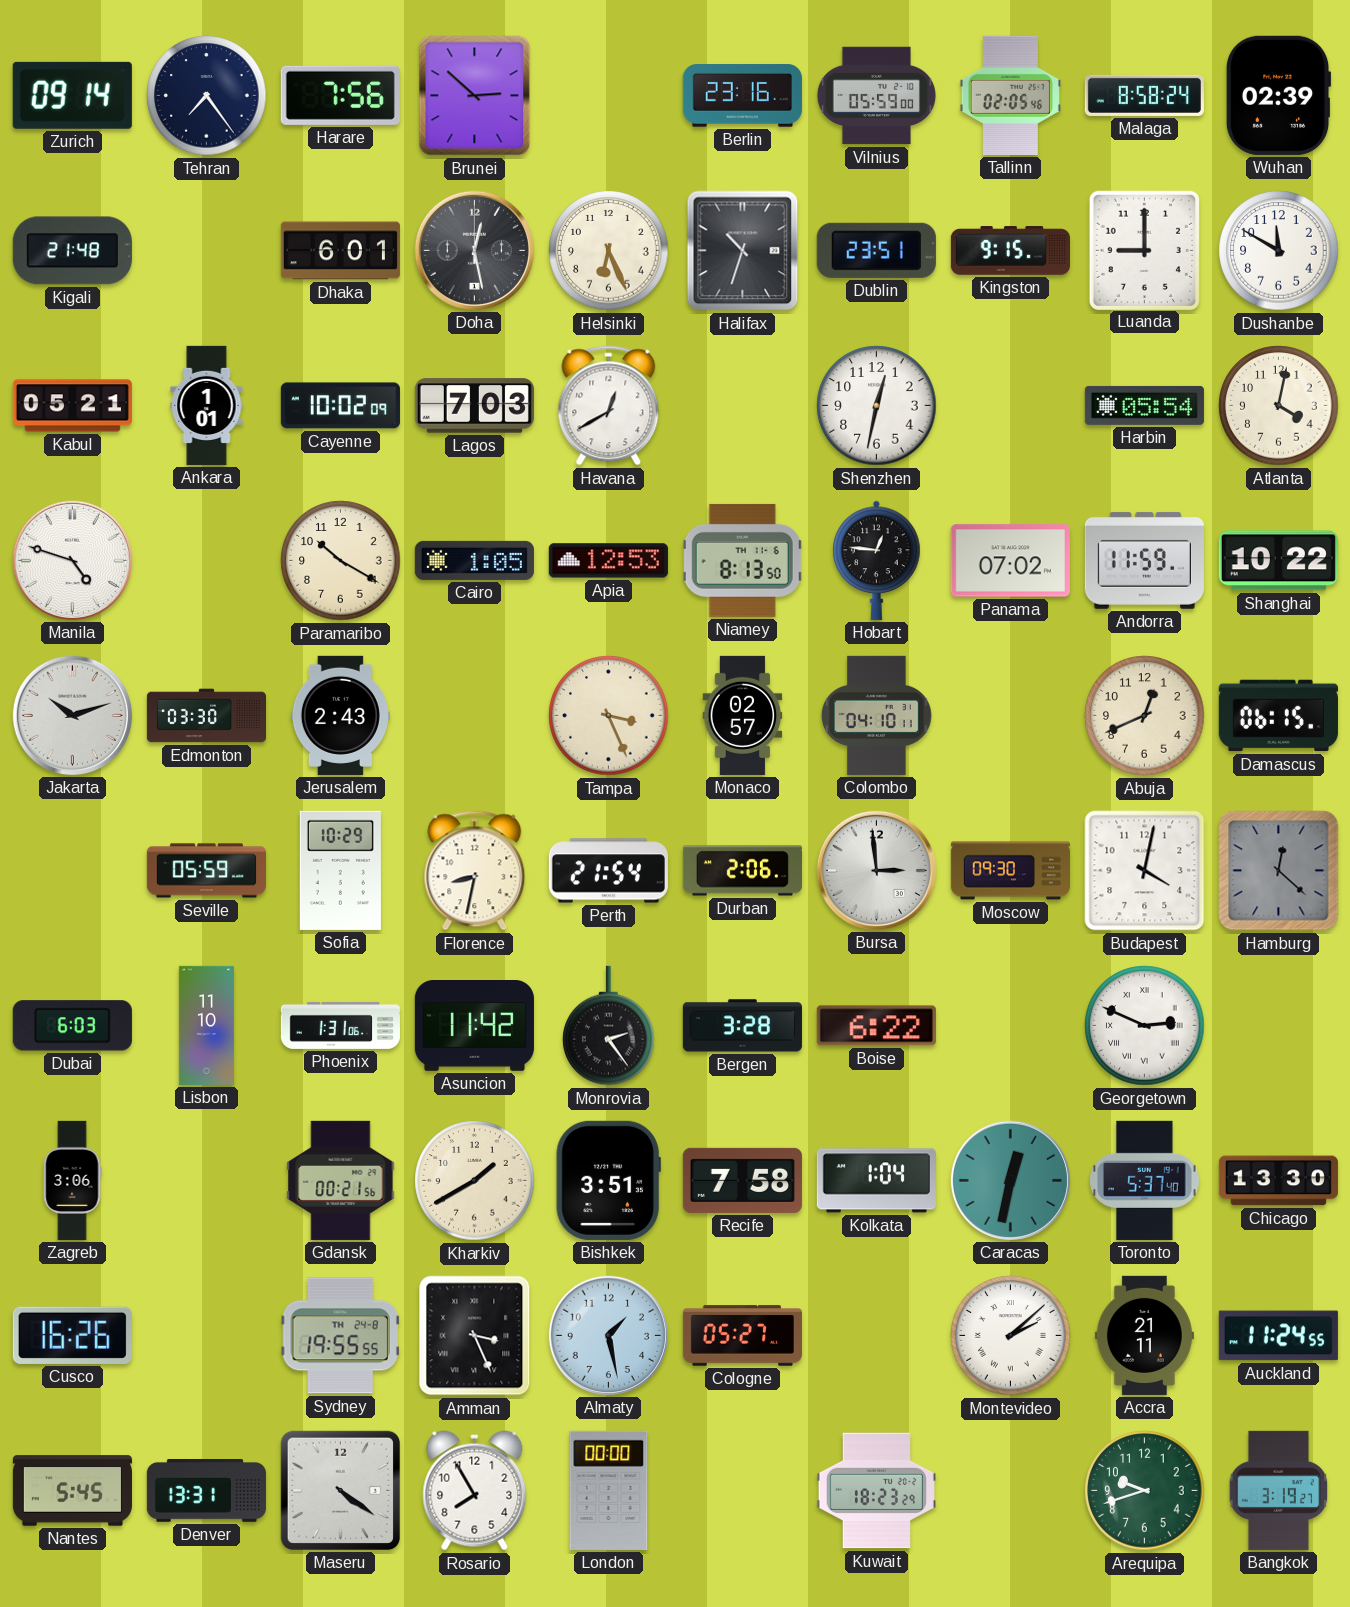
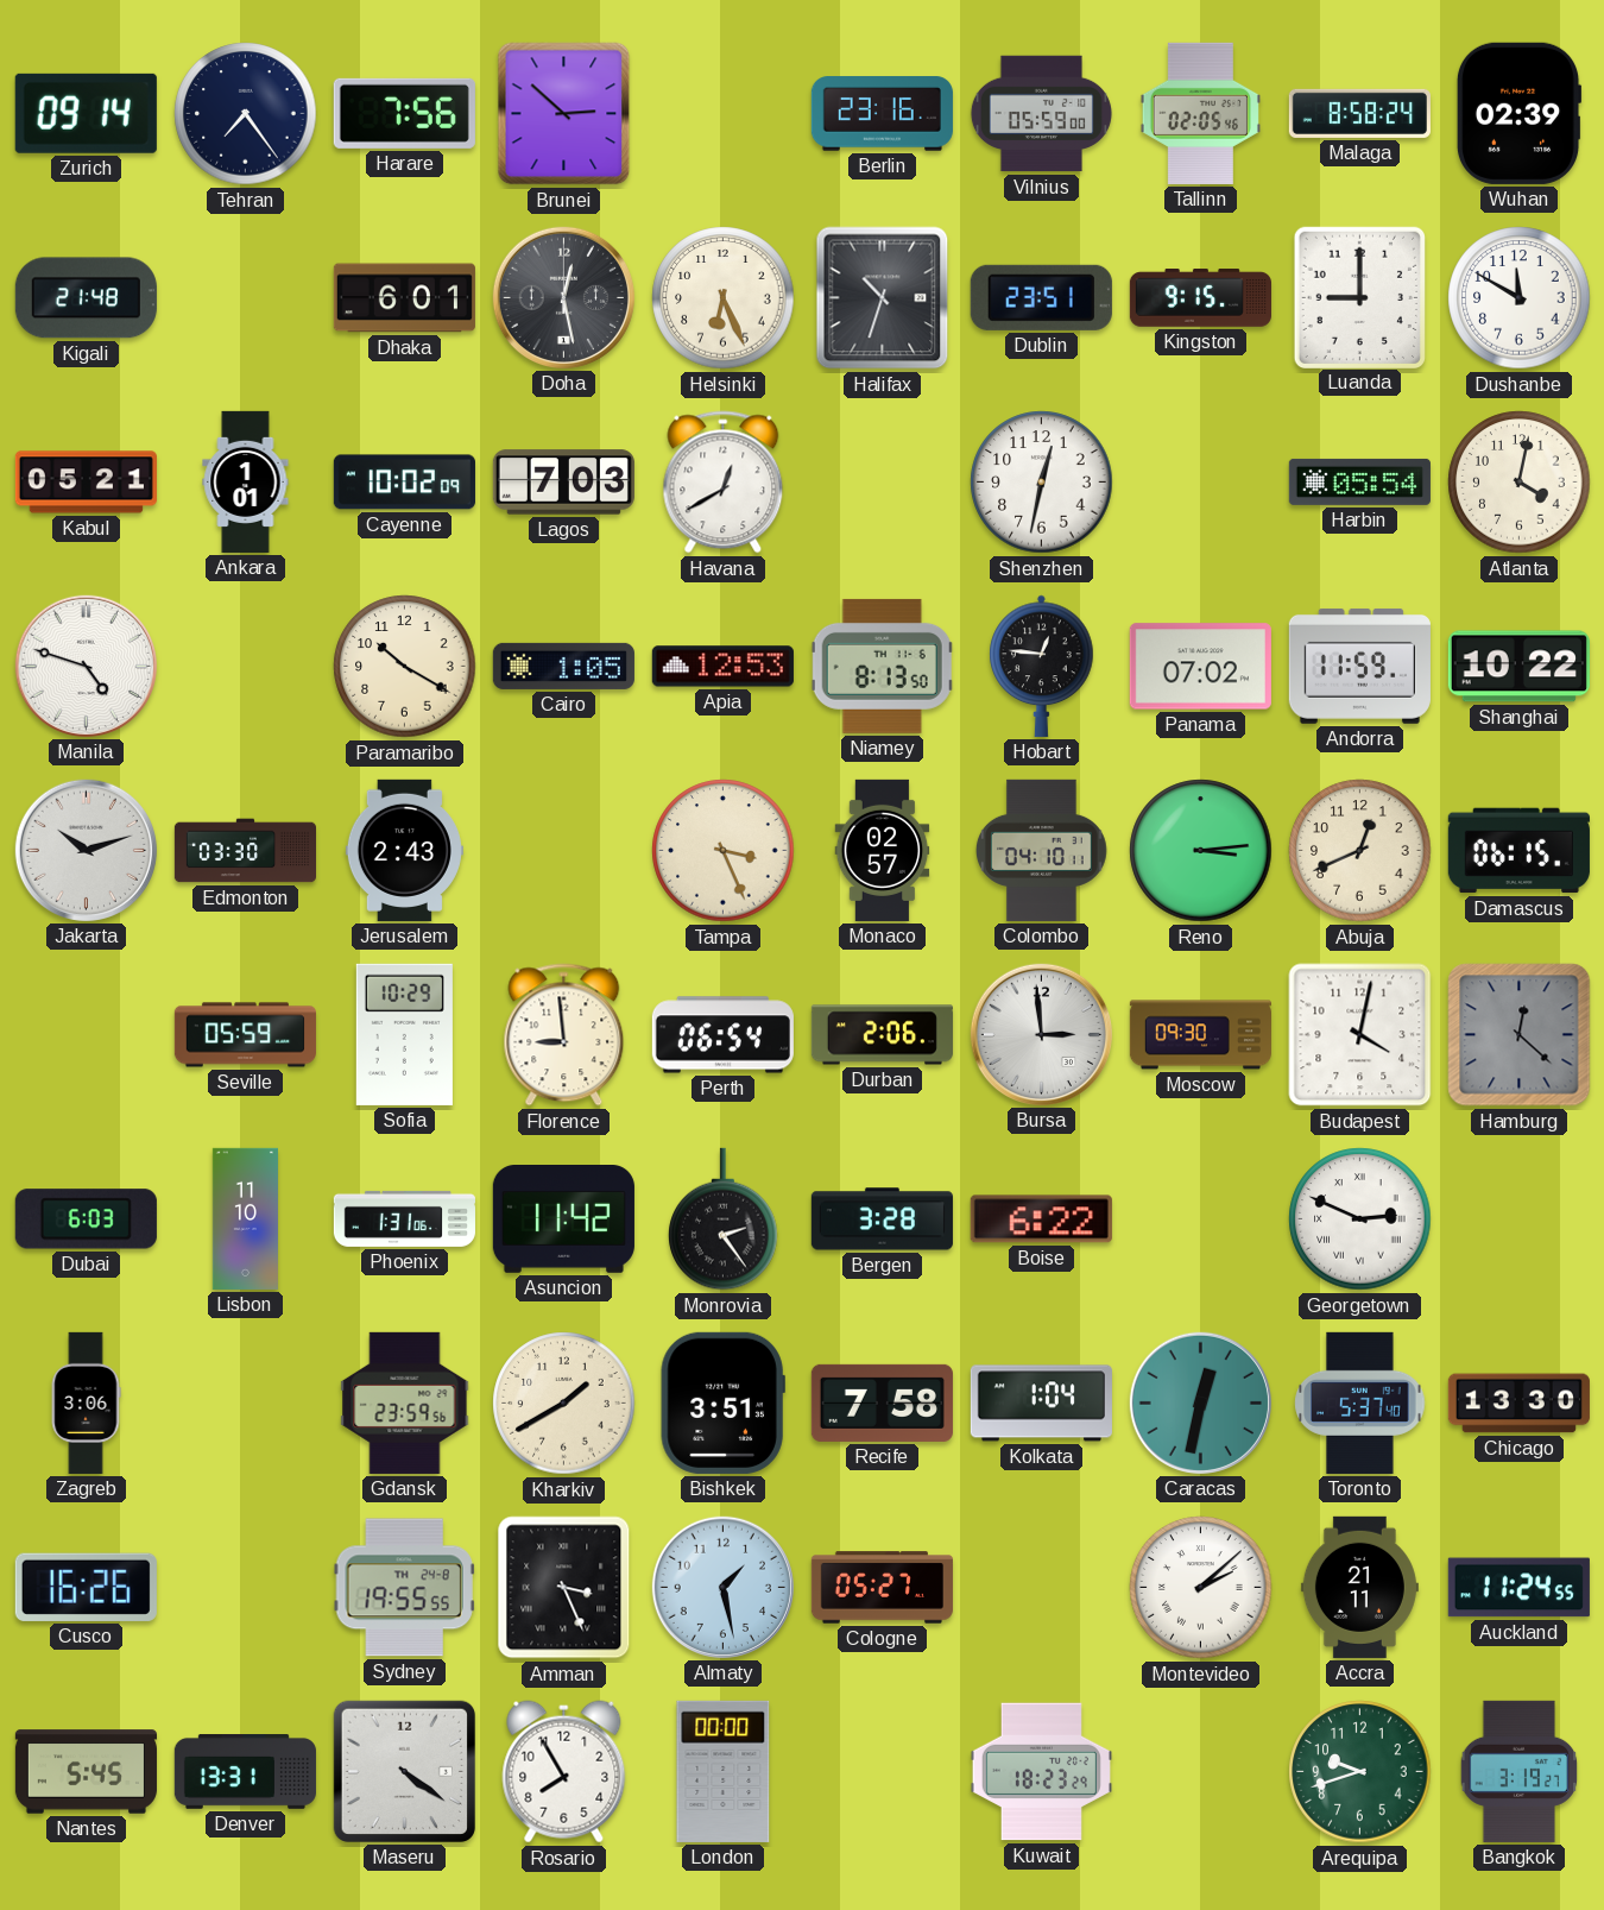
Reno: none -> 3:14 (1201, 851)
Florence: 8:32 -> 8:59 (564, 1035)
Perth: 21:54 -> 06:54 (722, 1035)
Gdansk: 00:21 -> 23:59 (405, 1402)
